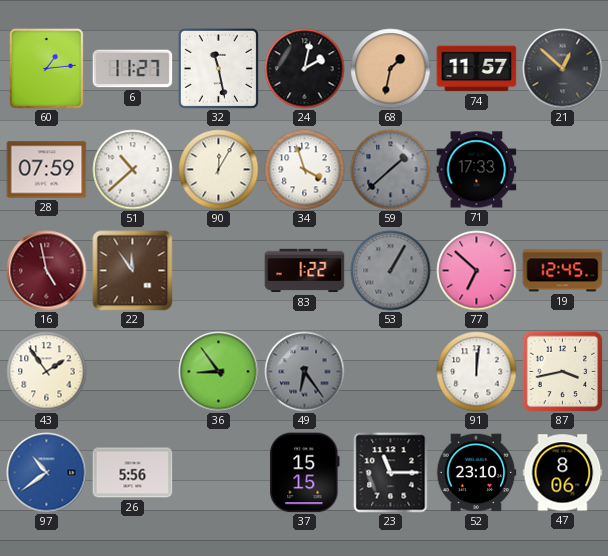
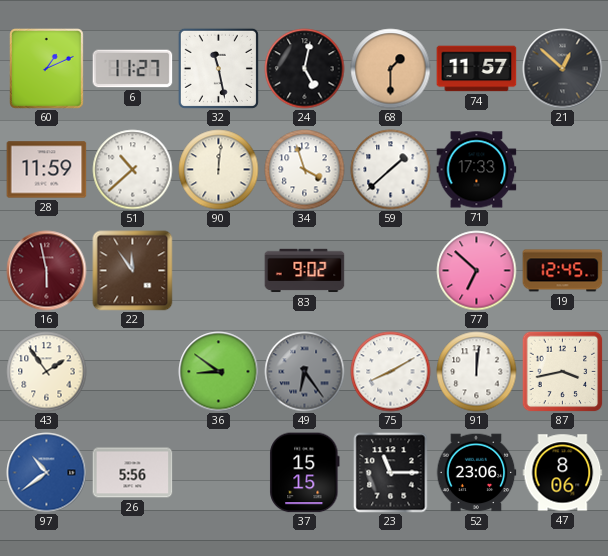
60: 1:14 -> 1:11 (47, 69)
24: 2:02 -> 5:02 (305, 69)
68: 1:32 -> 1:30 (391, 69)
28: 07:59 -> 11:59 (47, 170)
90: 12:05 -> 12:01 (219, 170)
59 dial: grey -> white (391, 170)
16: 4:58 -> 5:58 (47, 271)
83: 1:22 -> 9:02 (305, 271)
53: 1:05 -> none (391, 271)
36: 8:54 -> 8:51 (219, 372)
75: none -> 8:10 (391, 372)
52: 23:10 -> 23:06 (476, 473)
